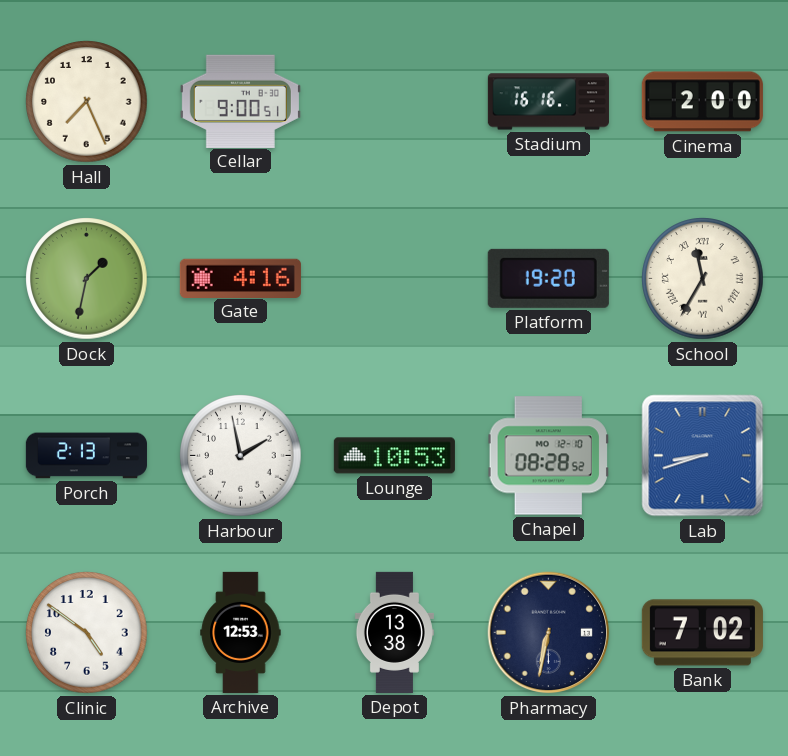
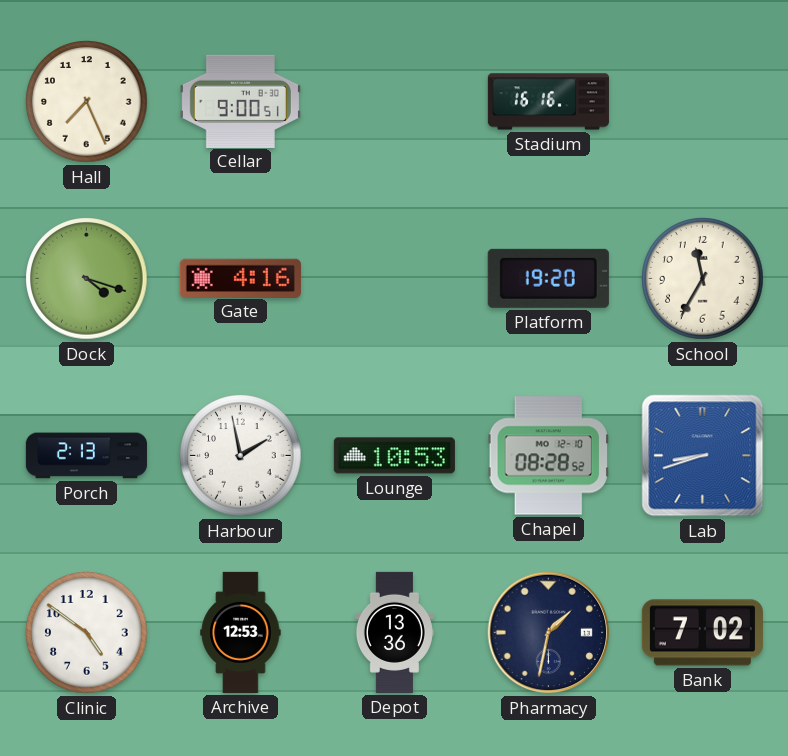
Cinema: 2:00 -> none (702, 102)
Dock: 1:32 -> 4:18 (87, 279)
School numerals: Roman -> Arabic (703, 279)
Depot: 13:38 -> 13:36 (394, 632)
Pharmacy: 6:32 -> 1:32 (549, 633)
